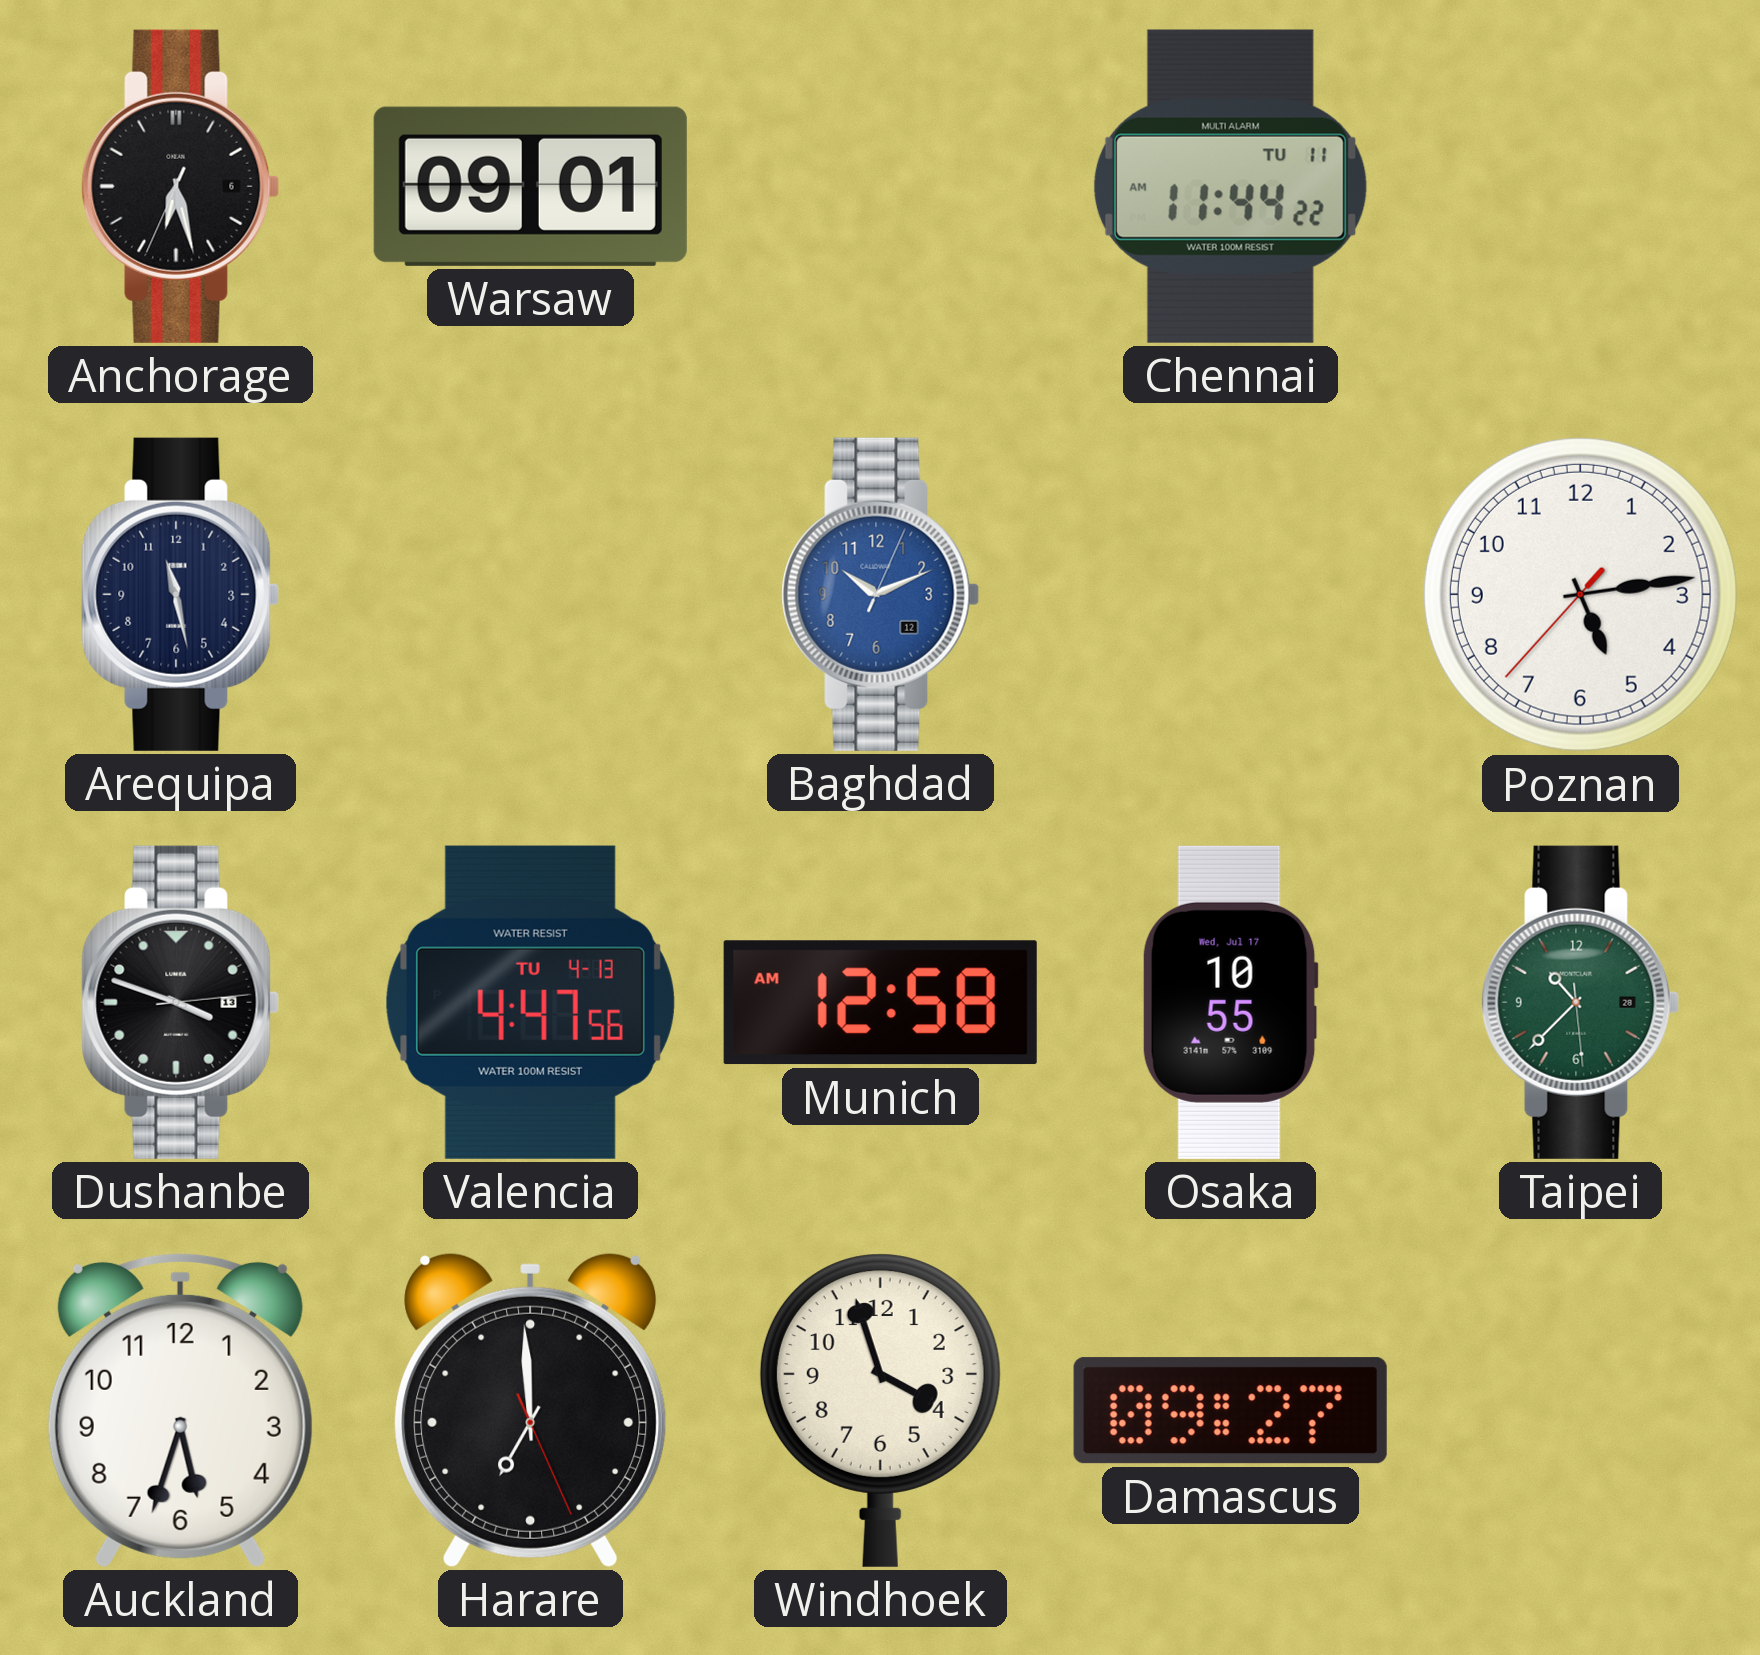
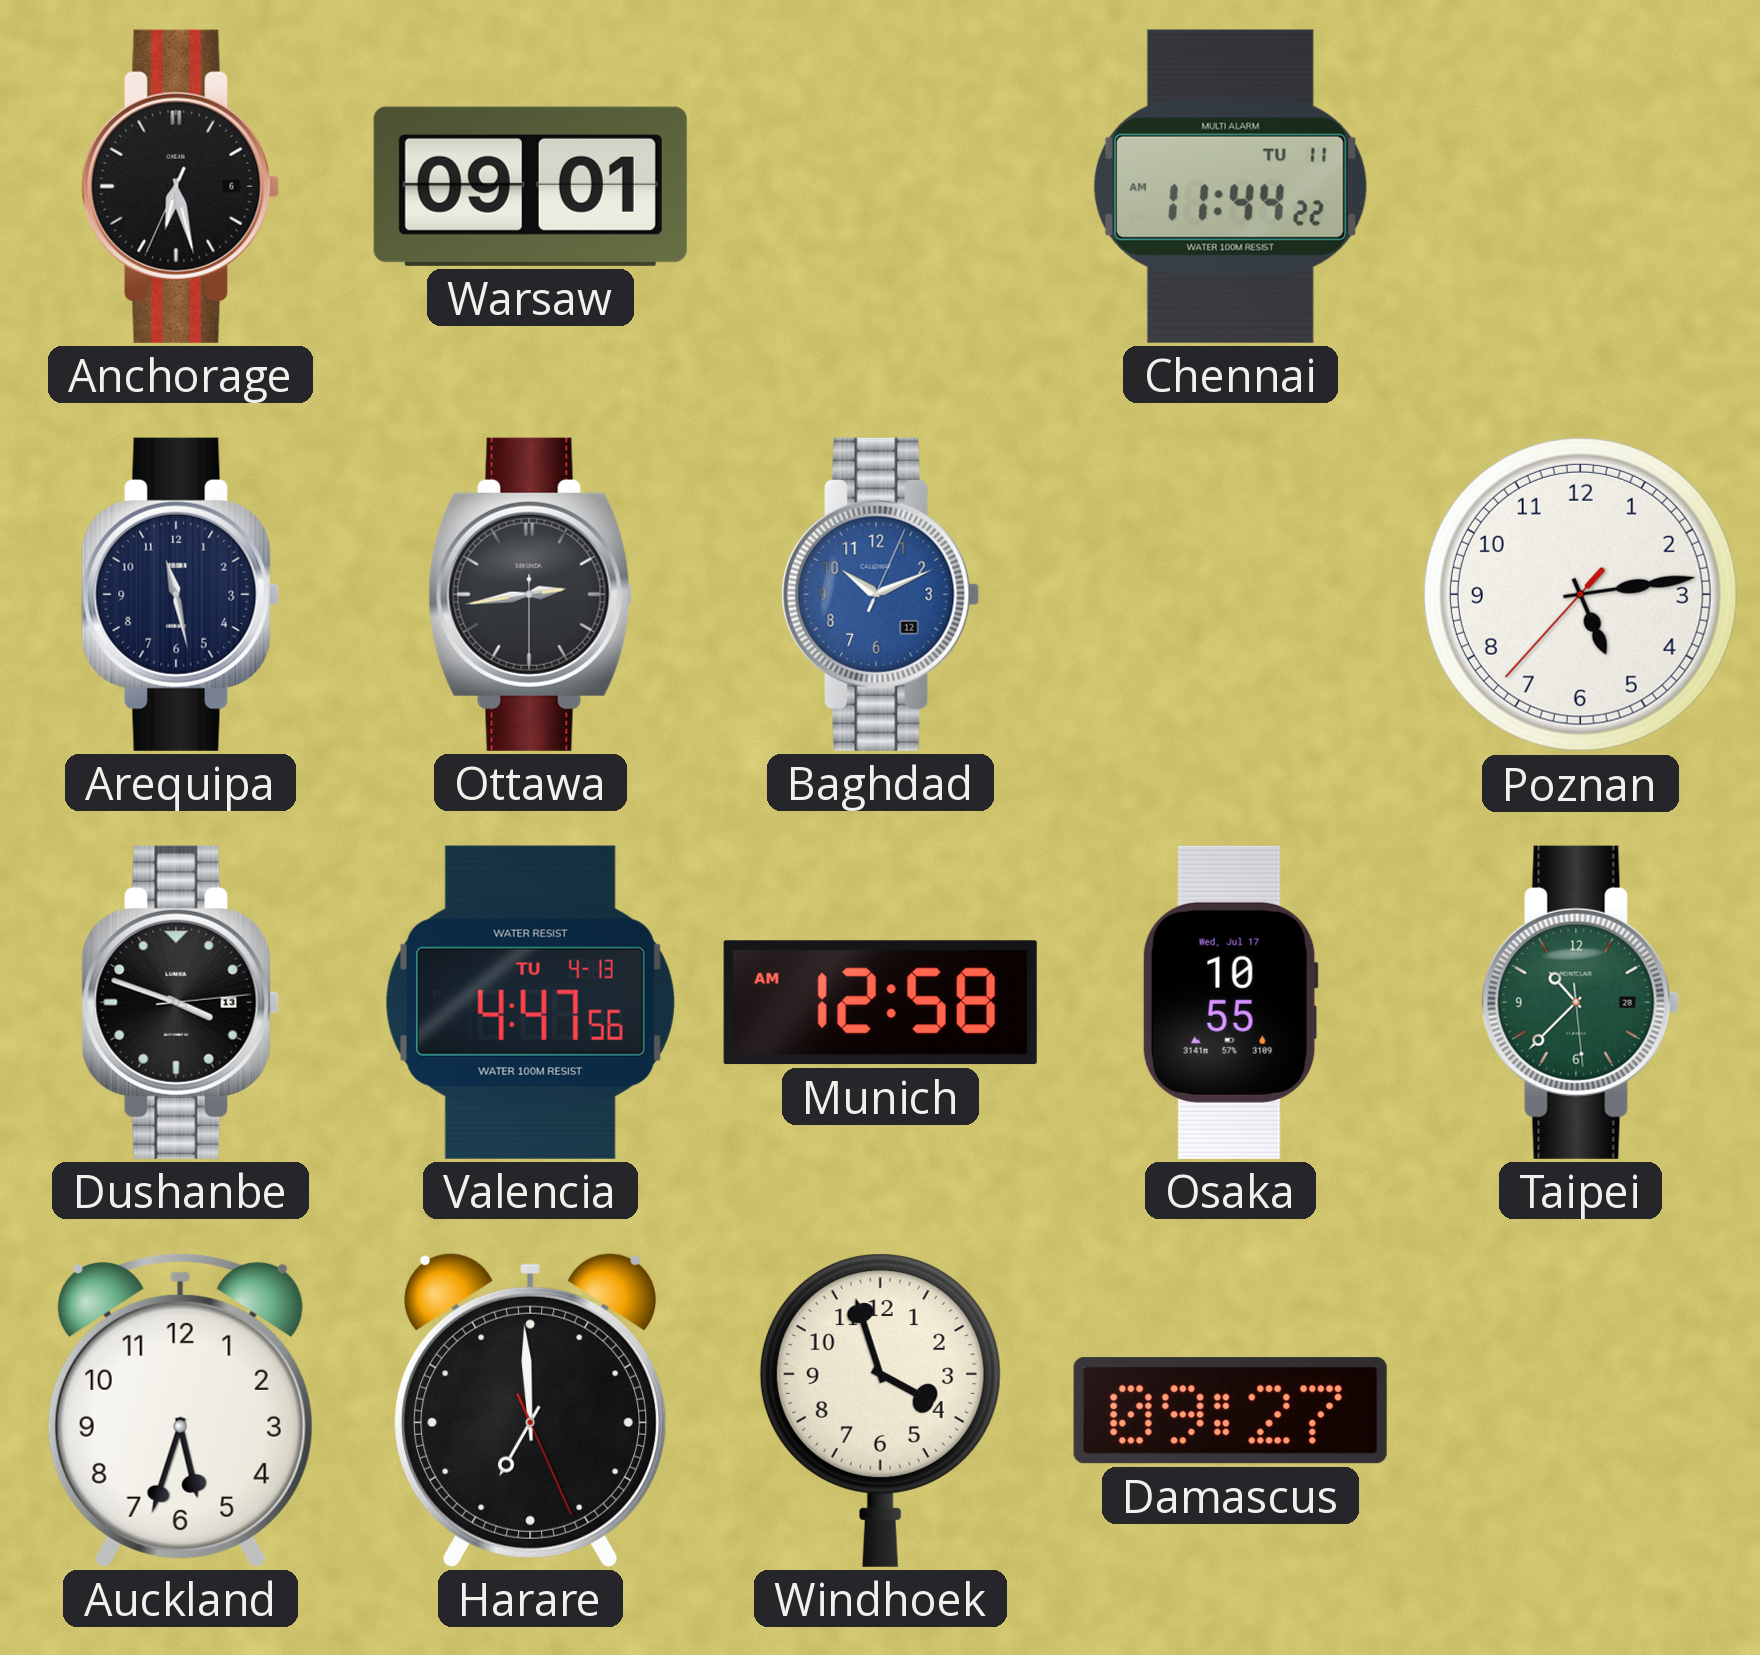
Ottawa: none -> 2:43 (531, 594)
